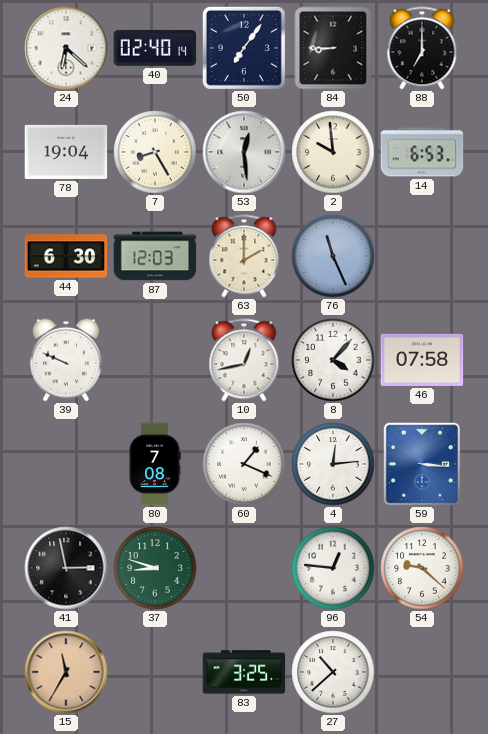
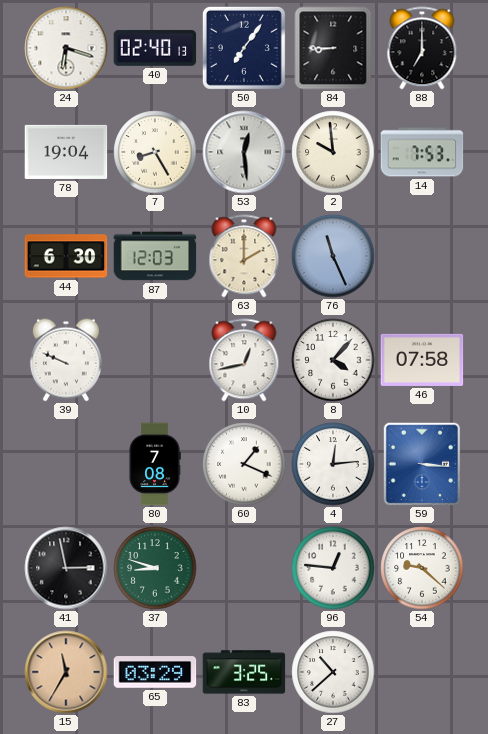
24: 6:22 -> 6:18 (66, 48)
40: 02:40:14 -> 02:40:13 (155, 48)
14: 6:53 -> 7:53 (422, 152)
65: none -> 03:29 (155, 672)
